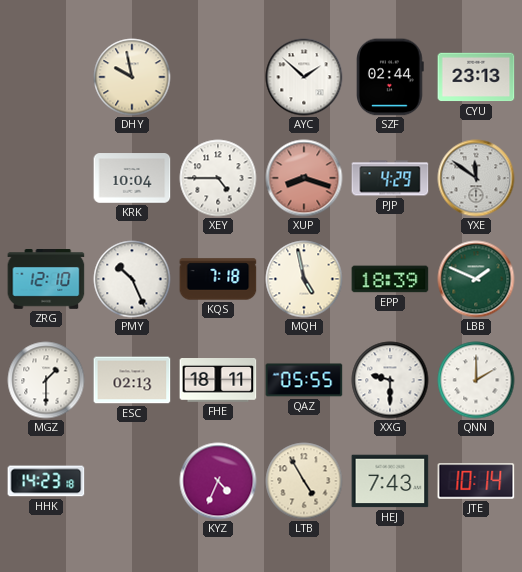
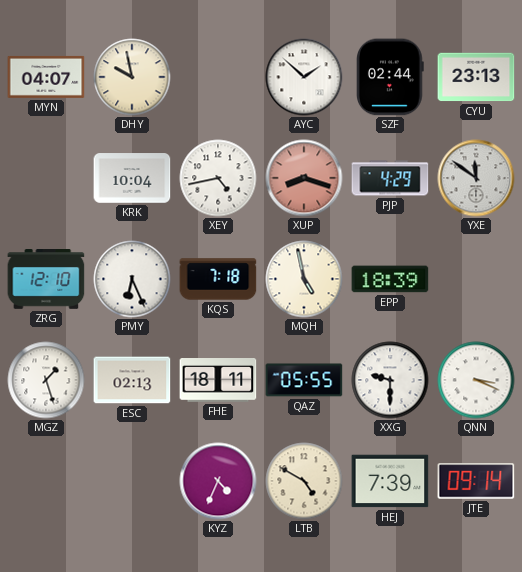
MYN: none -> 04:07 (46, 77)
XEY: 4:45 -> 4:43 (218, 178)
PMY: 10:26 -> 6:26 (132, 279)
LBB: 1:49 -> none (476, 279)
MGZ: 1:30 -> 1:27 (46, 380)
QNN: 2:00 -> 3:19 (476, 380)
HHK: 14:23 -> none (46, 481)
LTB: 4:55 -> 4:50 (304, 481)
HEJ: 7:43 -> 7:39 (390, 481)
JTE: 10:14 -> 09:14 (476, 481)
